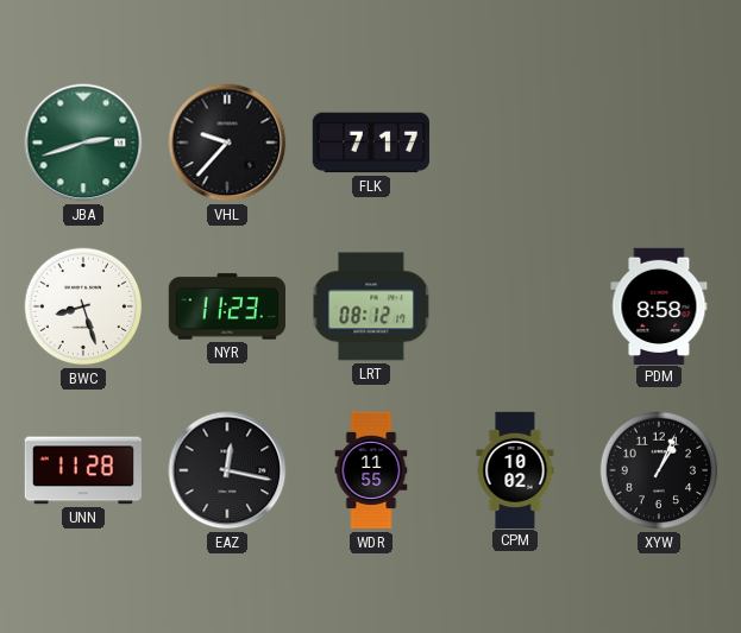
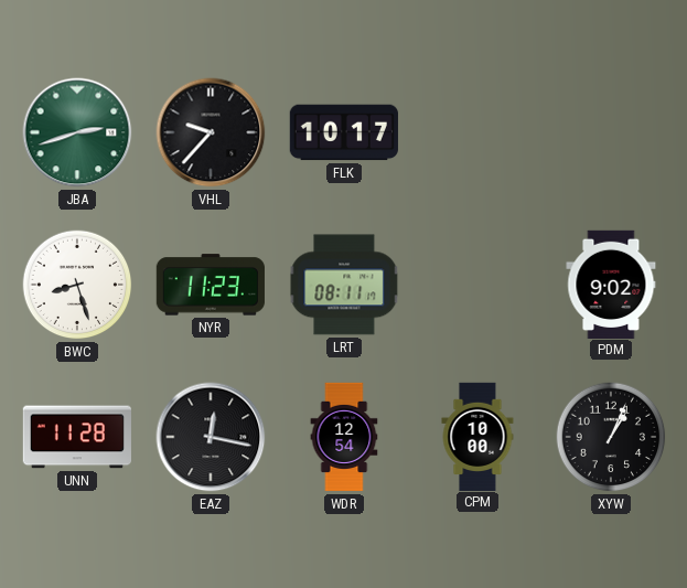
FLK: 7:17 -> 10:17 (344, 132)
LRT: 08:12 -> 08:11 (344, 285)
PDM: 8:58 -> 9:02 (611, 284)
WDR: 11:55 -> 12:54 (344, 437)
CPM: 10:02 -> 10:00 (477, 436)
